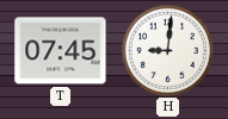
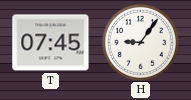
H: 9:01 -> 9:06 (140, 42)
